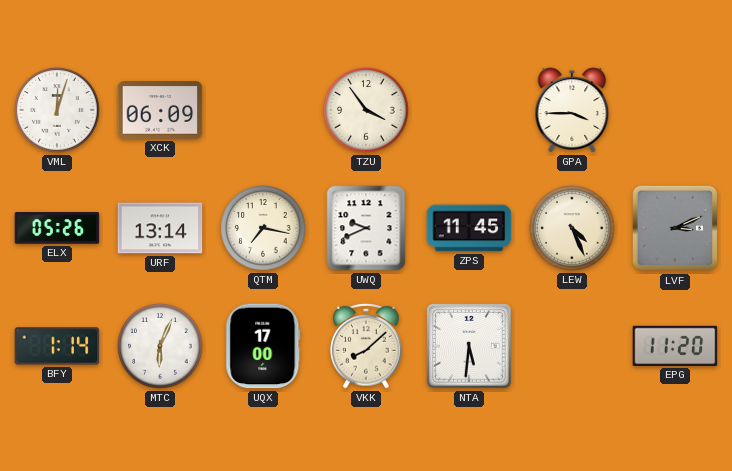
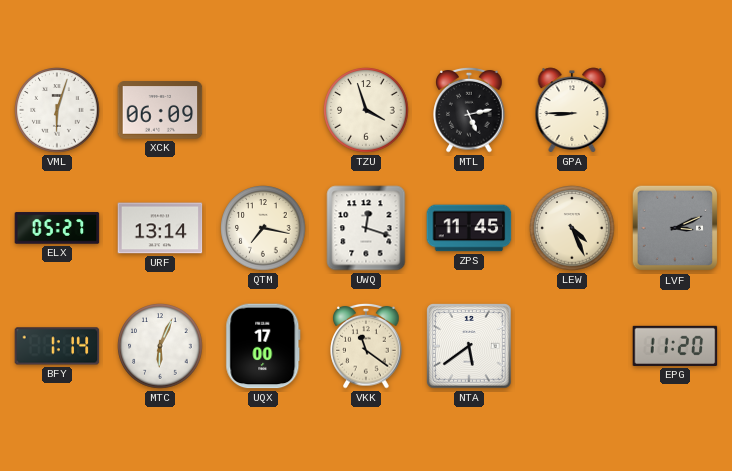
VML: 12:03 -> 6:03 (57, 110)
TZU: 3:54 -> 3:57 (366, 110)
MTL: none -> 5:13 (469, 110)
GPA: 3:45 -> 8:45 (572, 110)
ELX: 05:26 -> 05:27 (57, 228)
UWQ: 9:41 -> 12:18 (366, 228)
VKK: 8:08 -> 11:21 (366, 346)
NTA: 5:31 -> 5:39 (469, 346)
